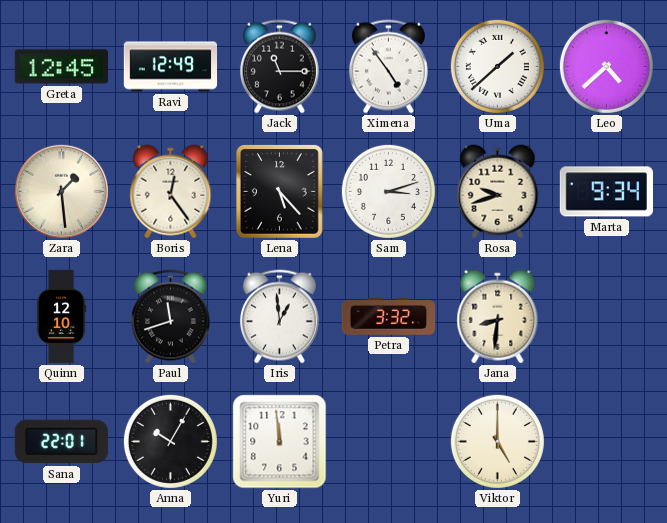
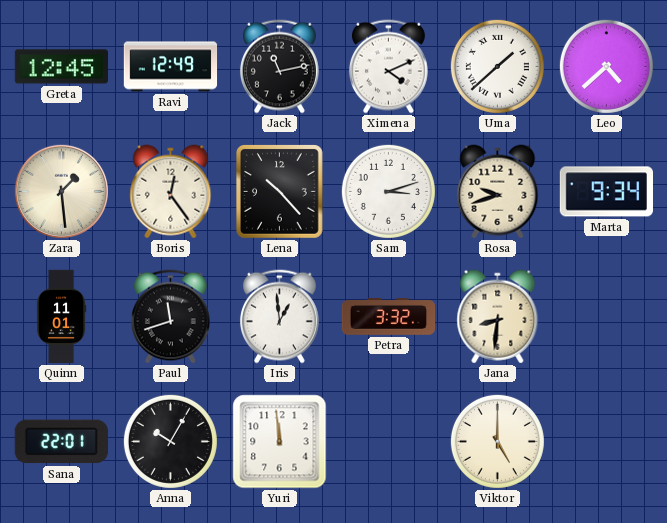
Jack: 11:15 -> 11:13 (279, 67)
Ximena: 4:54 -> 4:11 (388, 67)
Lena: 5:23 -> 10:23 (280, 192)
Quinn: 12:10 -> 11:01 (61, 317)
